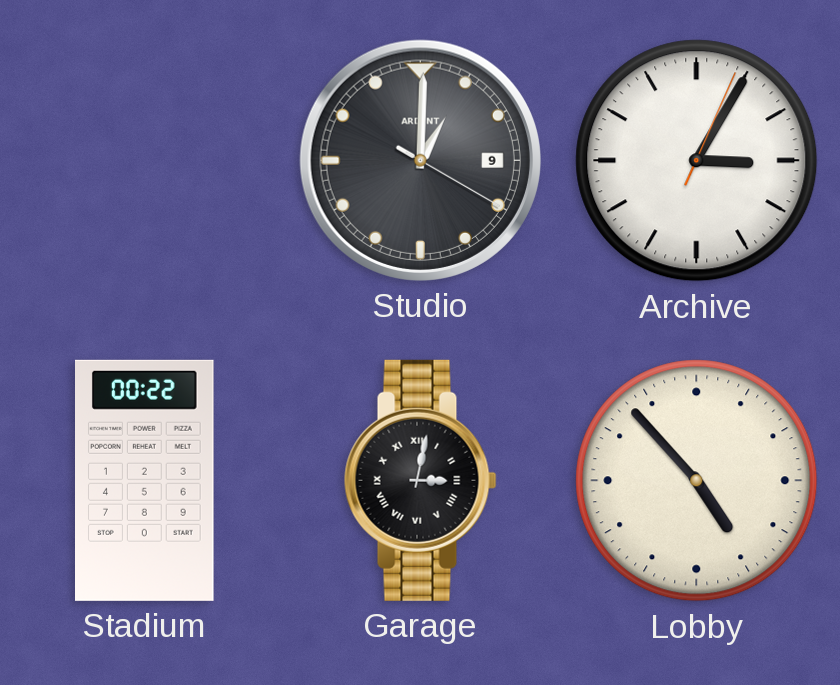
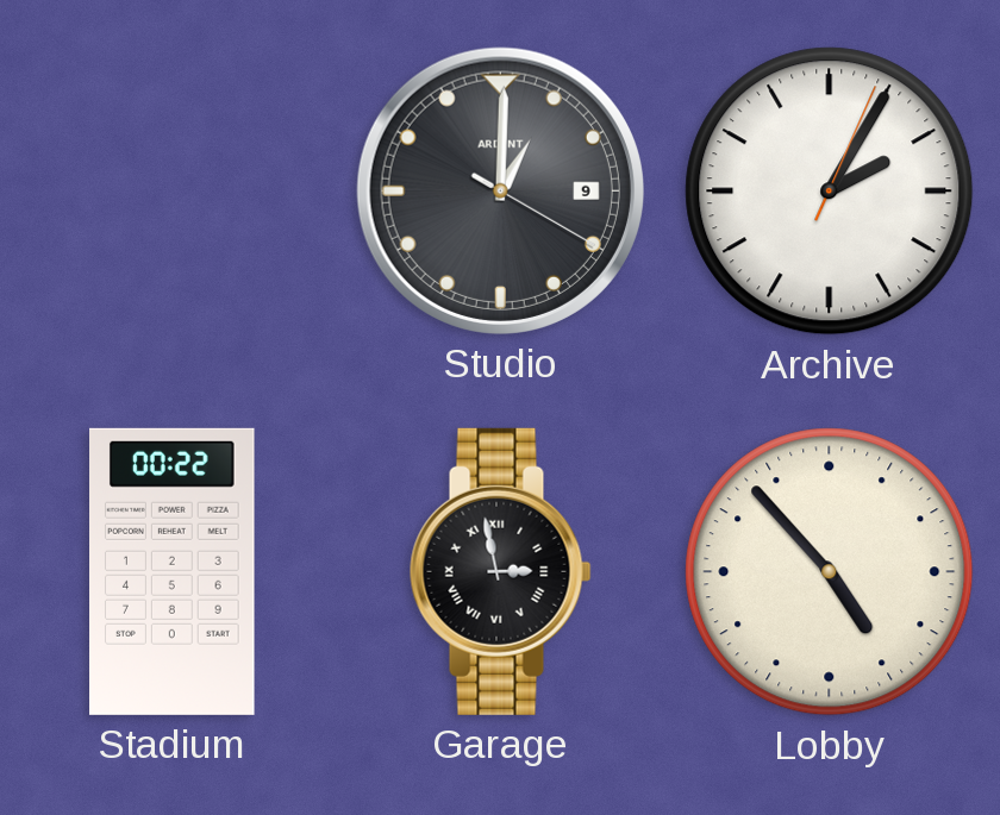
Archive: 3:05 -> 2:05 (830, 192)
Garage: 3:02 -> 2:58 (501, 571)
